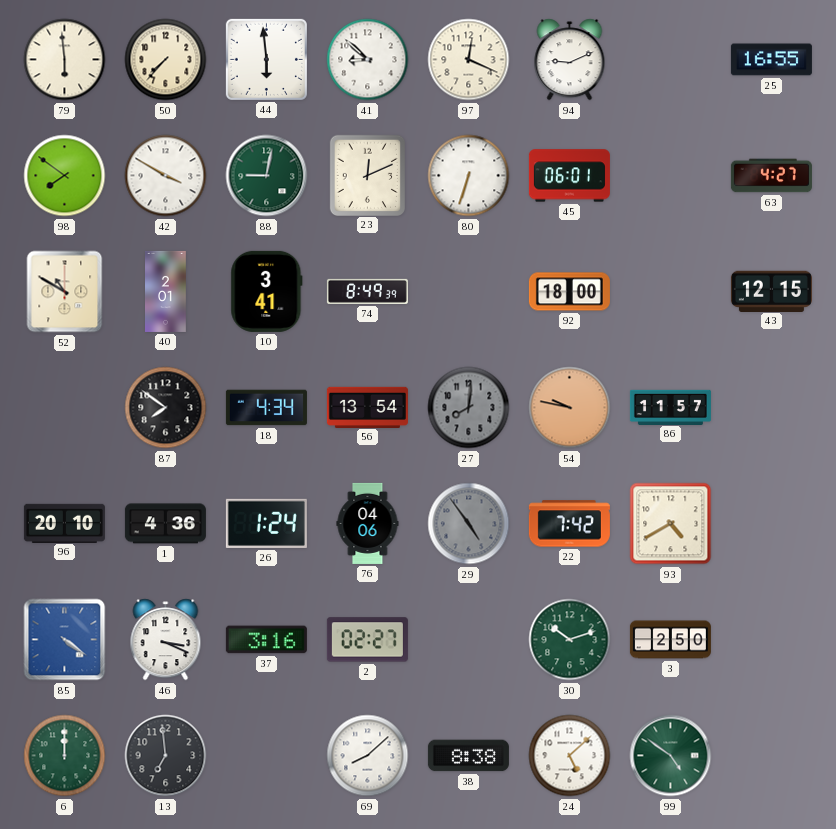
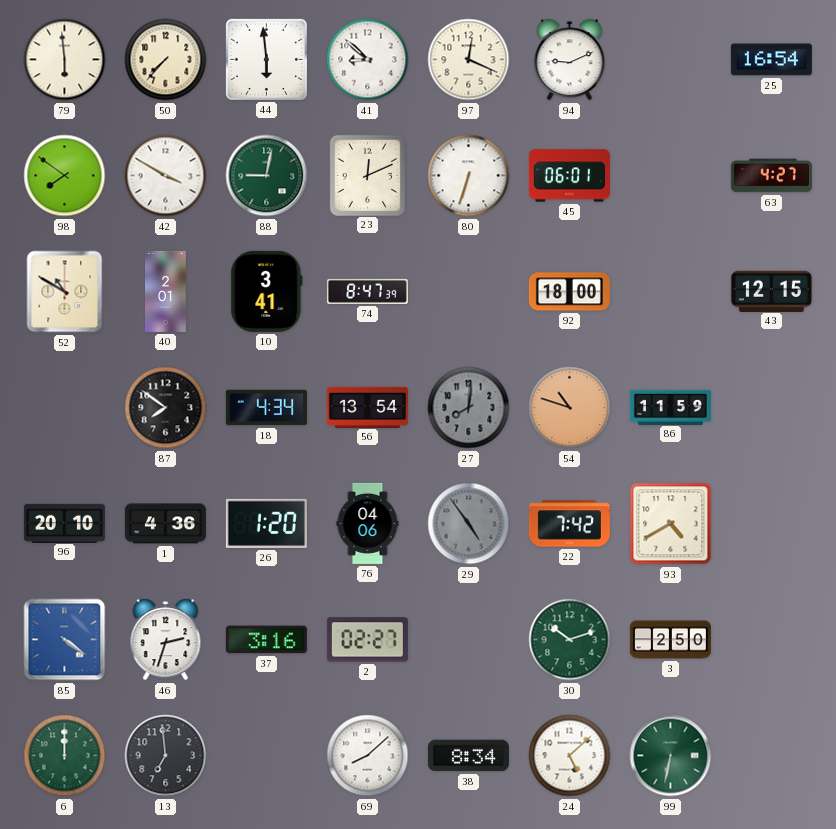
25: 16:55 -> 16:54 (771, 60)
74: 8:49 -> 8:47 (367, 291)
54: 9:47 -> 10:48 (570, 408)
86: 11:57 -> 11:59 (670, 407)
26: 1:24 -> 1:20 (266, 523)
46: 3:19 -> 2:33 (166, 640)
38: 8:38 -> 8:34 (468, 756)
99: 4:51 -> 6:32 (671, 756)
